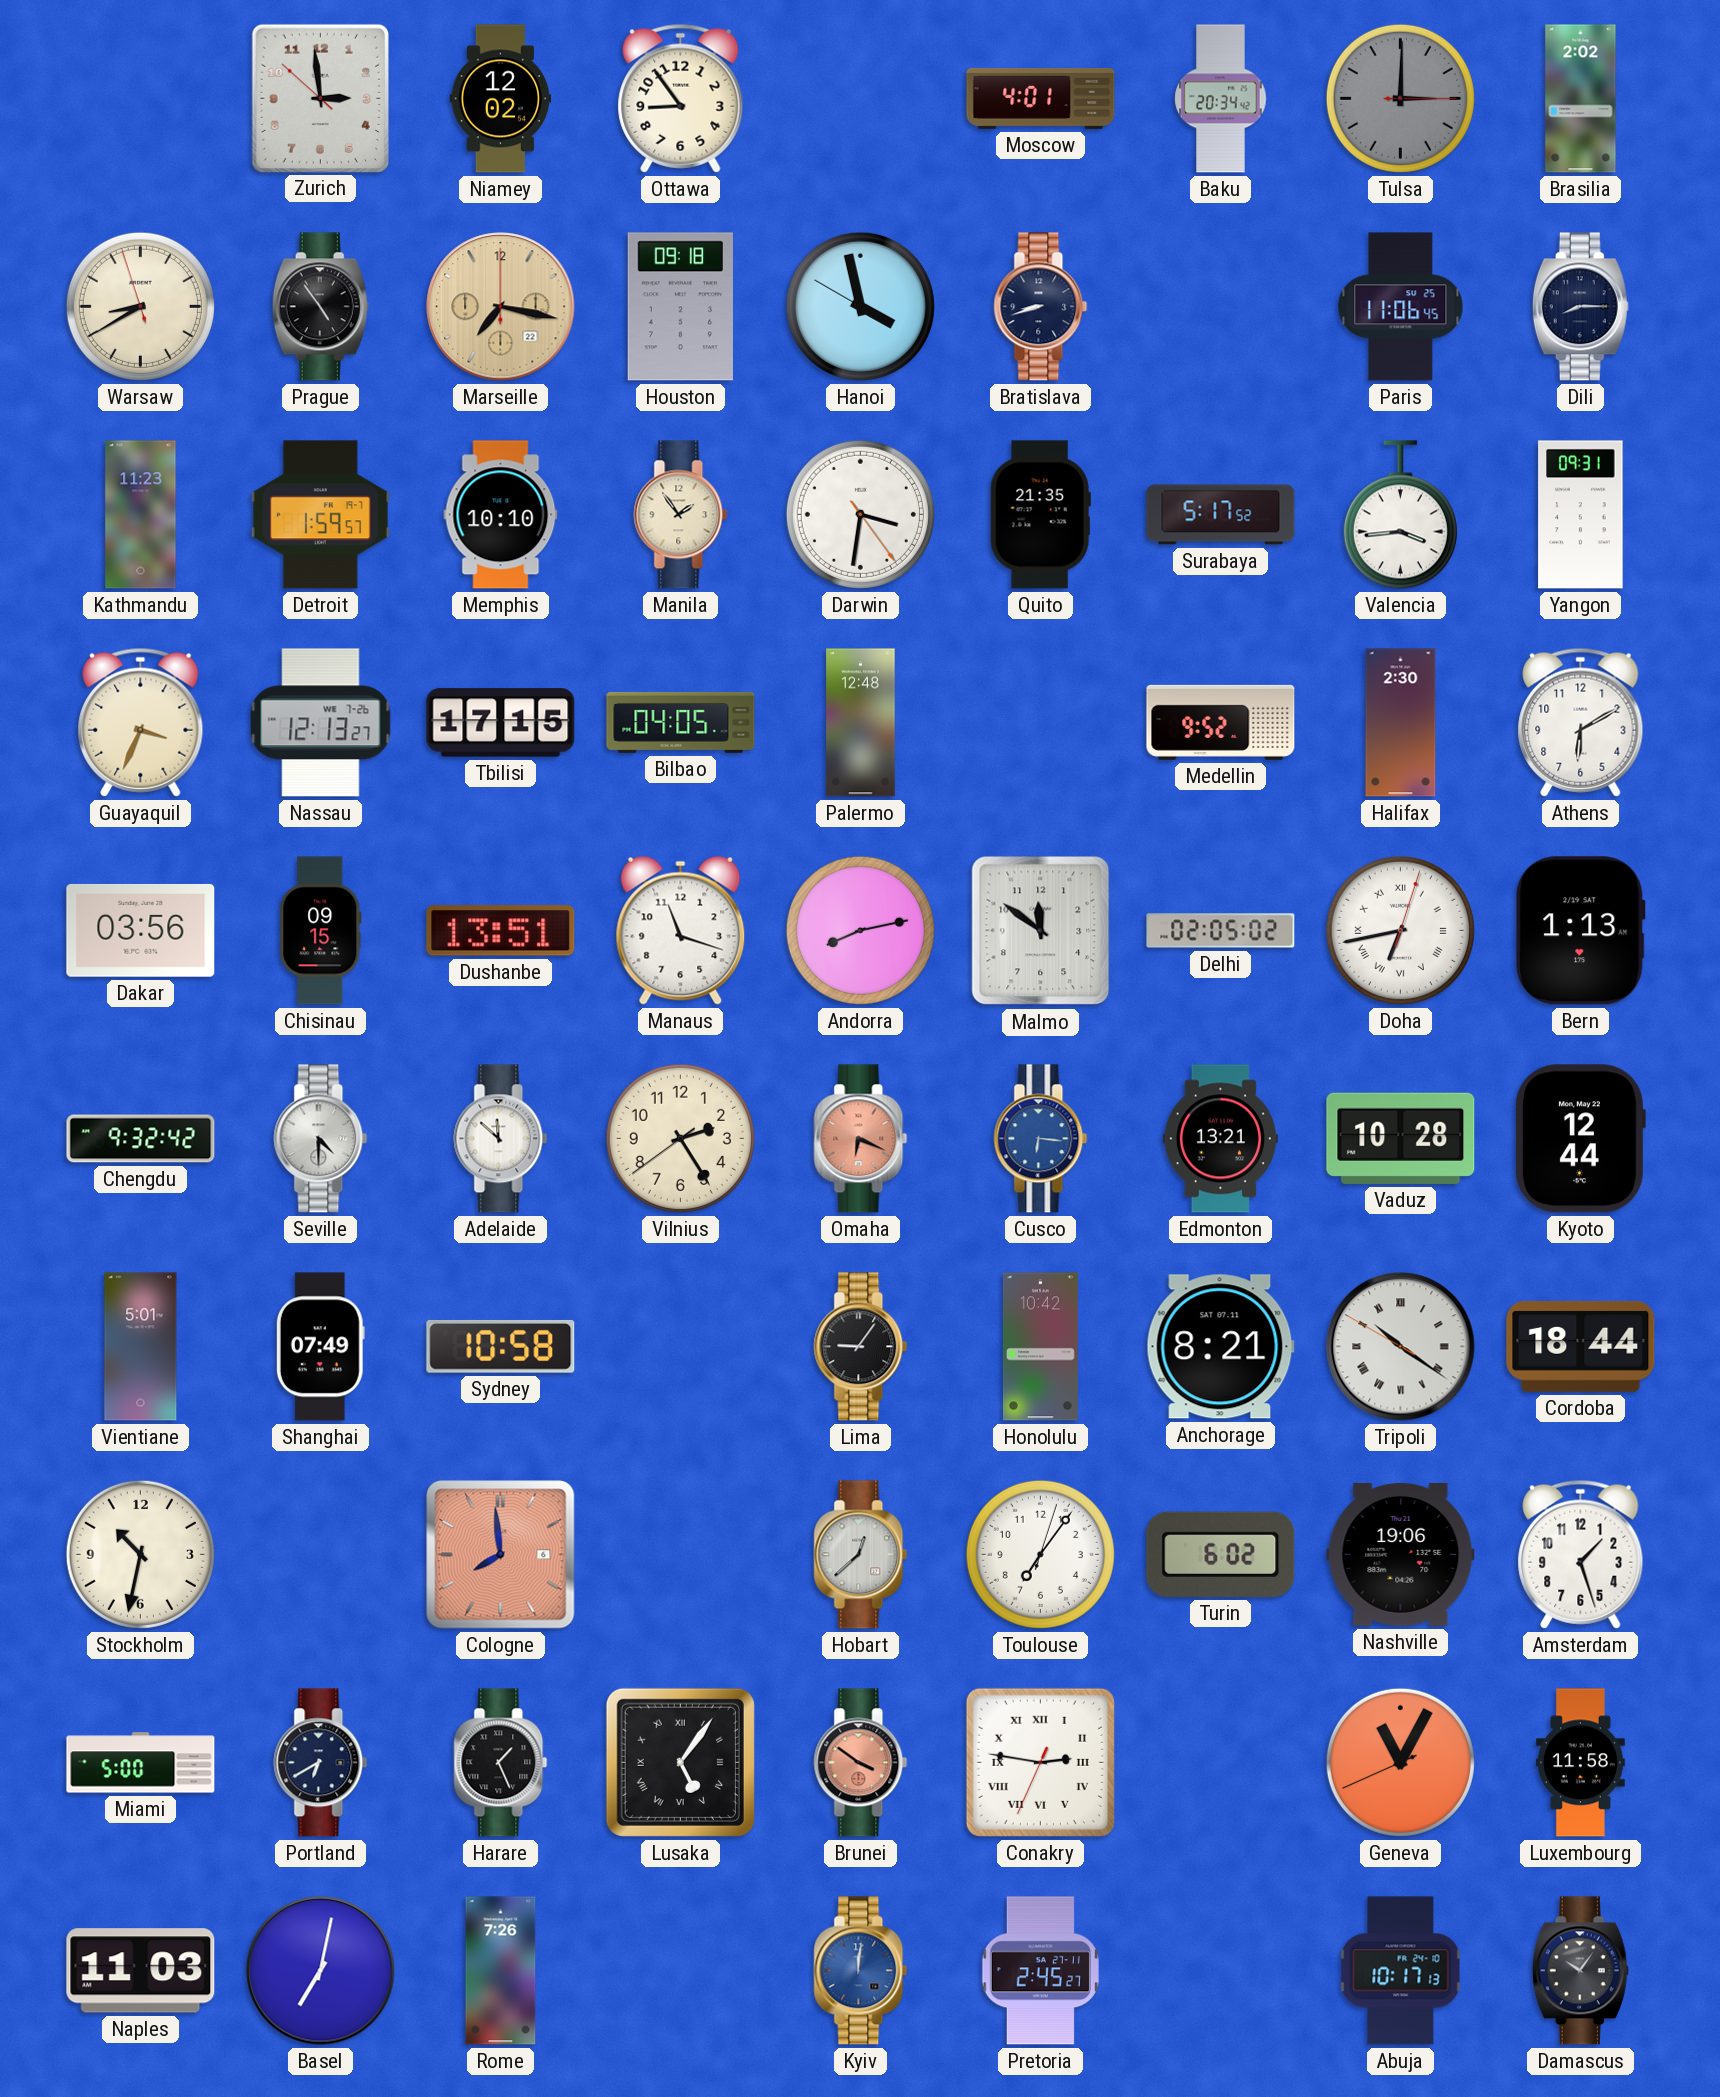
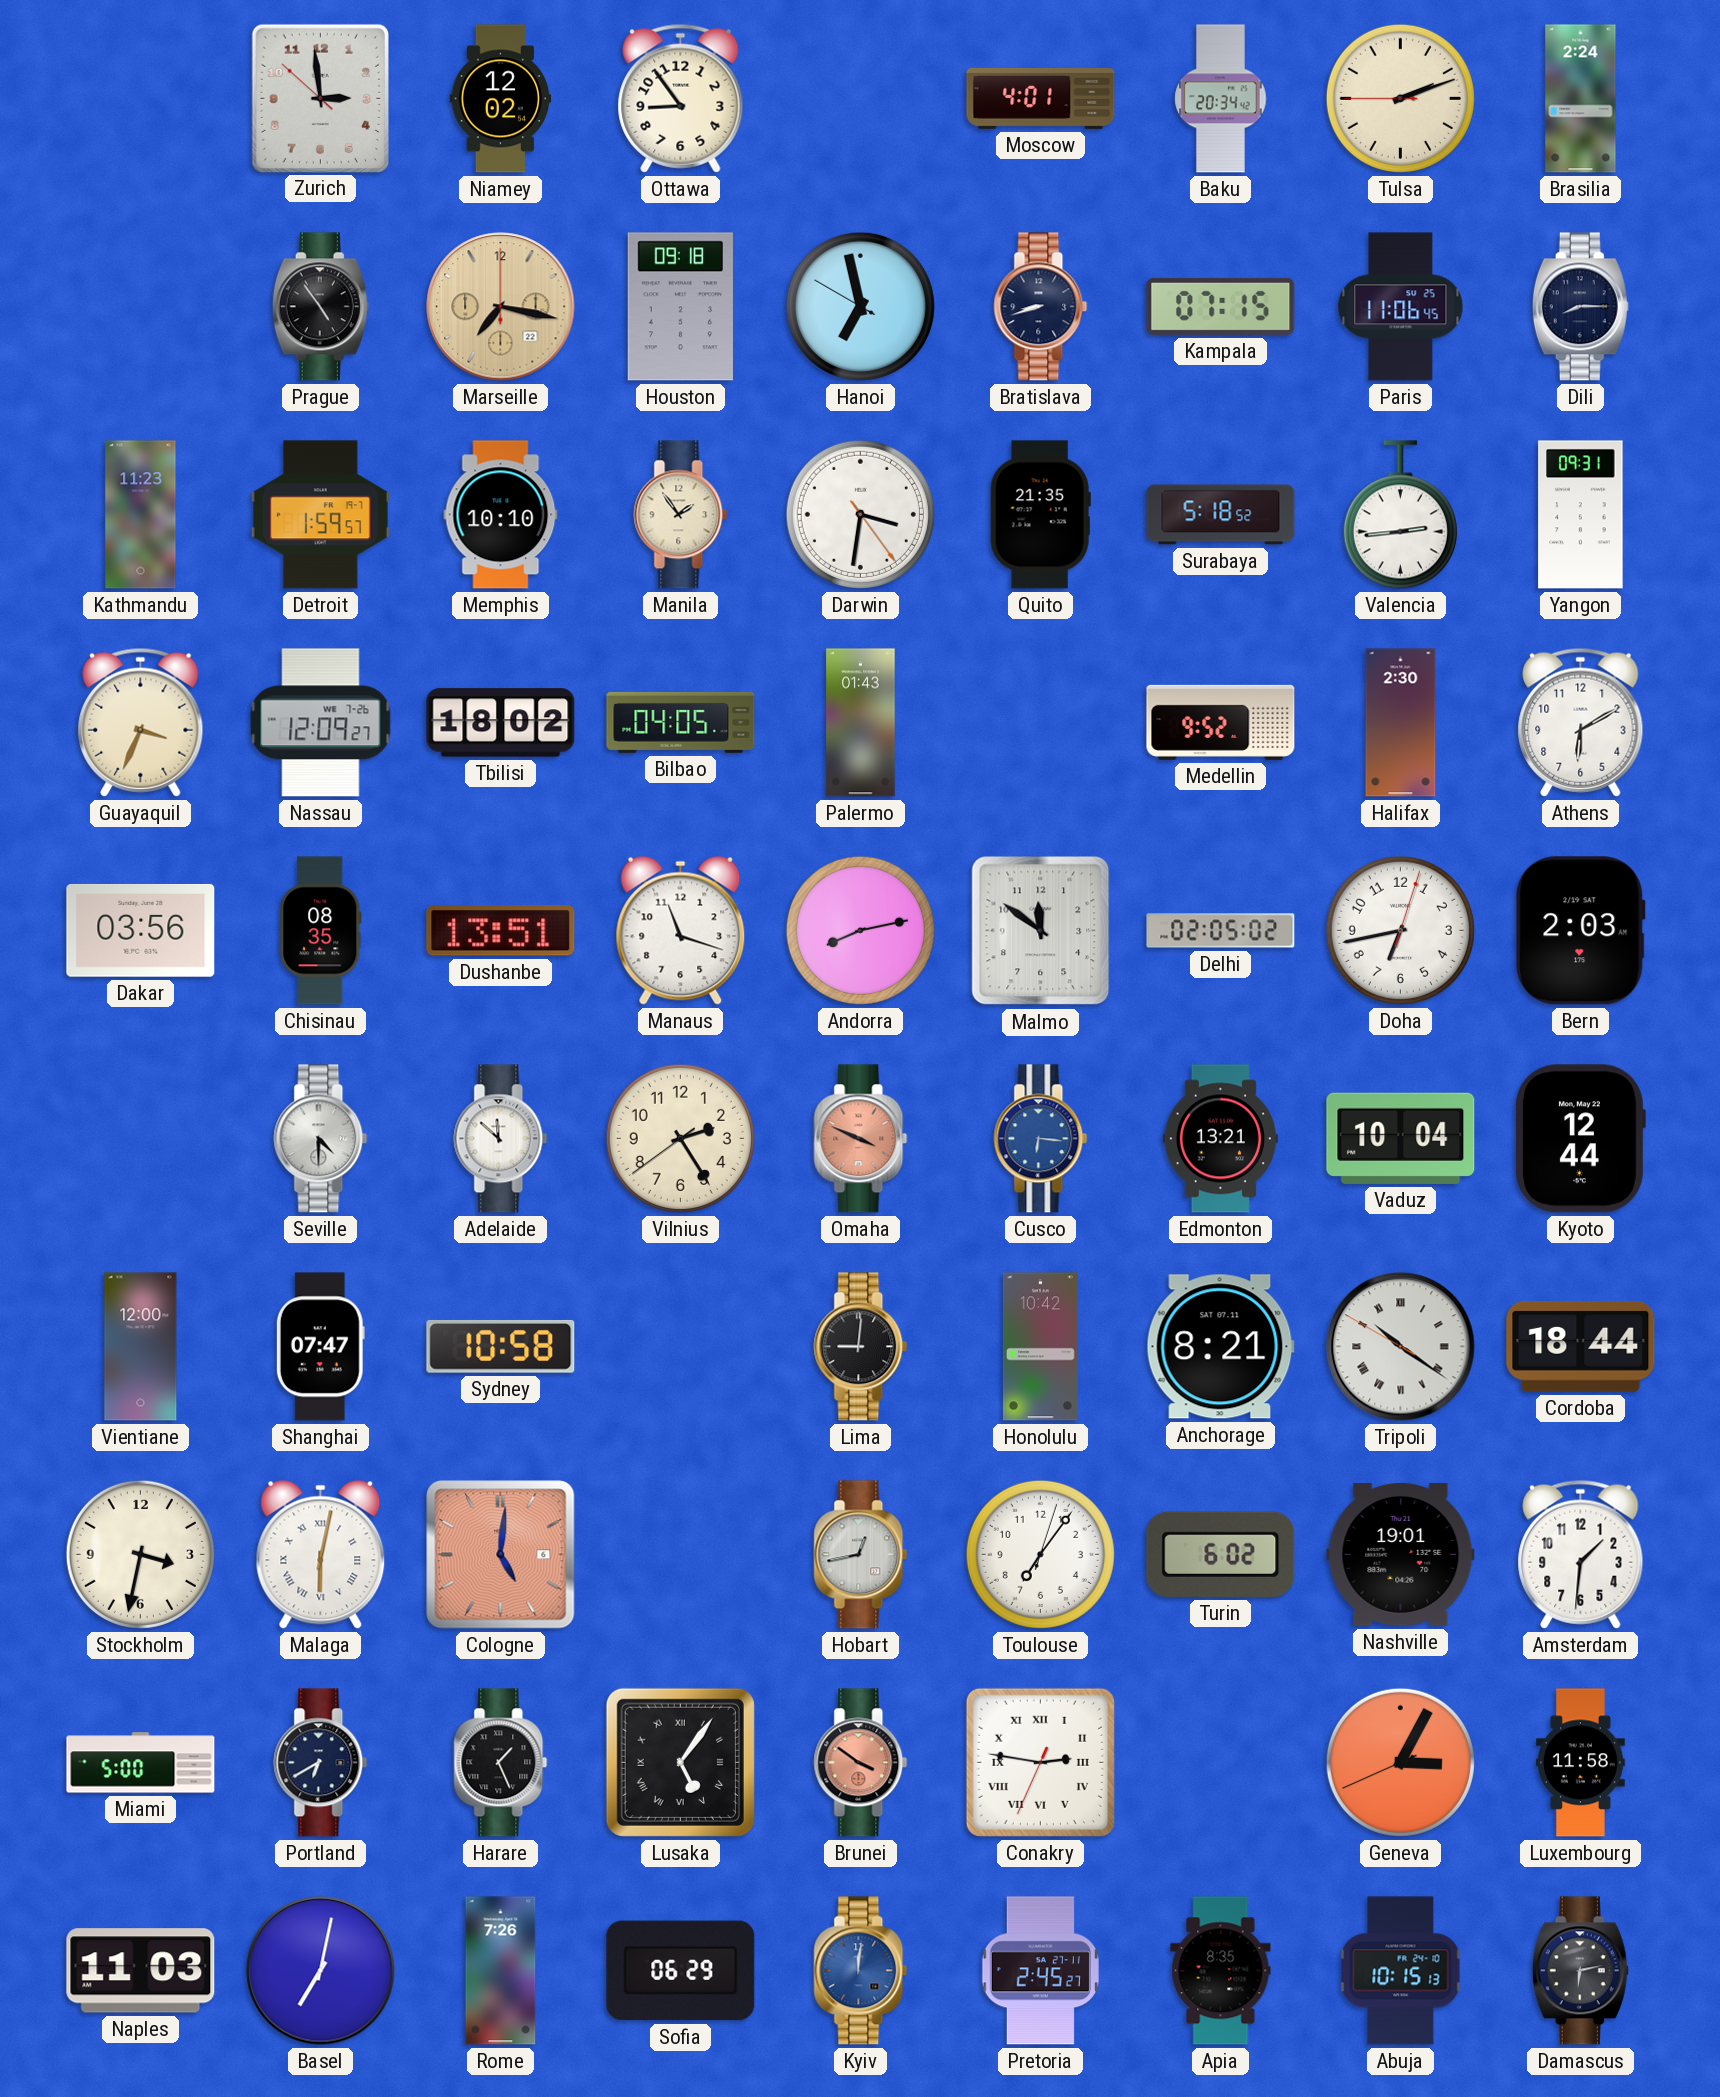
Tulsa: 3:00 -> 2:11 (1400, 98)
Tulsa dial: grey -> cream (1400, 98)
Brasilia: 2:02 -> 2:24 (1581, 99)
Warsaw: 8:39 -> none (140, 306)
Hanoi: 3:57 -> 6:57 (860, 306)
Kampala: none -> 07:15 (1221, 306)
Surabaya: 5:17 -> 5:18 (1221, 515)
Valencia: 3:44 -> 2:44 (1400, 515)
Nassau: 12:13 -> 12:09 (321, 723)
Tbilisi: 17:15 -> 18:02 (501, 723)
Palermo: 12:48 -> 01:43 (861, 723)
Chisinau: 09:15 -> 08:35 (321, 931)
Doha numerals: Roman -> Arabic (1400, 930)
Bern: 1:13 -> 2:03 (1581, 931)
Chengdu: 9:32 -> none (141, 1139)
Omaha: 6:19 -> 3:49 (861, 1139)
Vaduz: 10:28 -> 10:04 (1401, 1138)
Vientiane: 5:01 -> 12:00 (141, 1347)
Shanghai: 07:49 -> 07:47 (320, 1347)
Lima: 9:06 -> 9:01 (861, 1347)
Stockholm: 10:32 -> 3:32 (140, 1554)
Malaga: none -> 6:02 (321, 1554)
Cologne: 7:59 -> 5:01 (501, 1555)
Hobart: 12:38 -> 12:43 (861, 1555)
Nashville: 19:06 -> 19:01 (1401, 1554)
Amsterdam: 1:27 -> 1:31 (1581, 1554)
Geneva: 11:04 -> 3:04 (1400, 1762)
Sofia: none -> 06:29 (681, 1971)
Apia: none -> 8:35 (1221, 1971)
Abuja: 10:17 -> 10:15 (1401, 1971)
Damascus: 10:06 -> 6:13 (1580, 1971)
